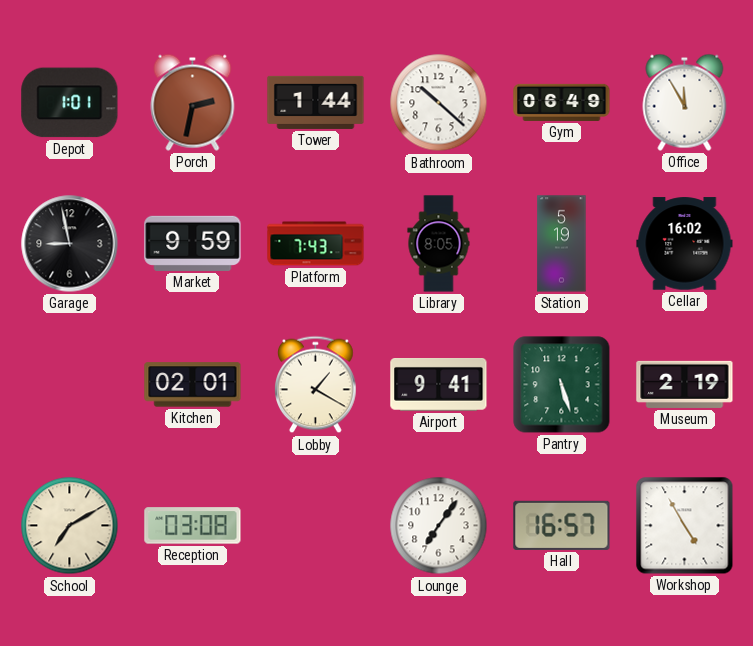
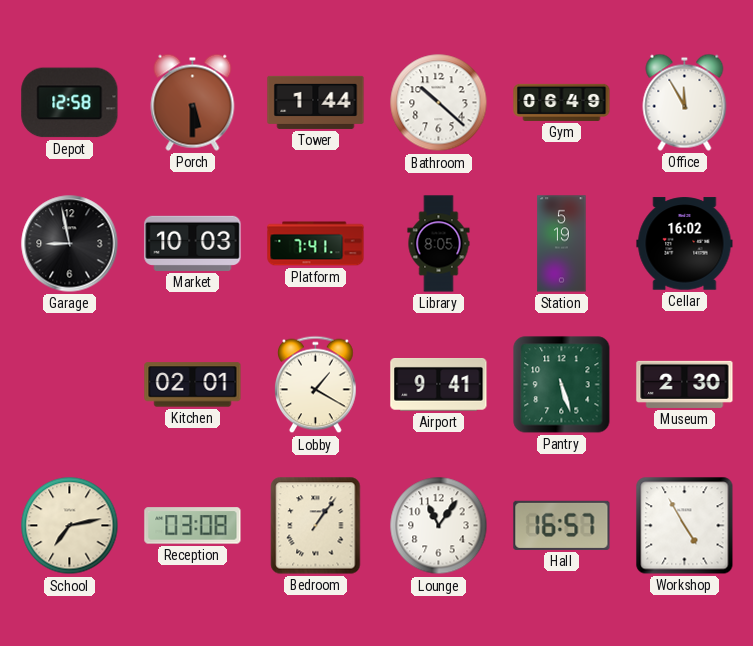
Depot: 1:01 -> 12:58 (70, 103)
Porch: 2:32 -> 5:30 (193, 102)
Market: 9:59 -> 10:03 (193, 243)
Platform: 7:43 -> 7:41 (316, 244)
Museum: 2:19 -> 2:30 (685, 384)
School: 7:10 -> 7:13 (70, 526)
Bedroom: none -> 1:06 (316, 526)
Lounge: 7:06 -> 11:06 (439, 526)
